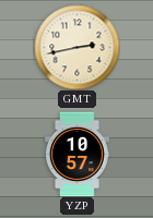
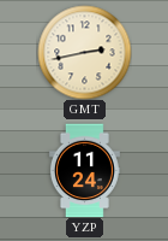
YZP: 10:57 -> 11:24 (84, 170)
